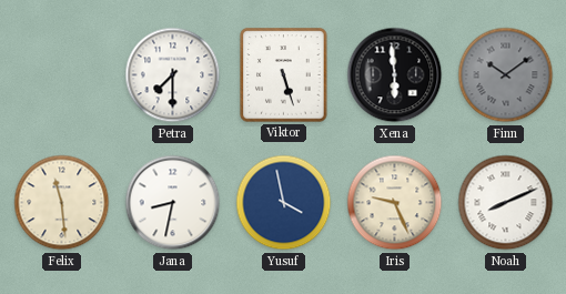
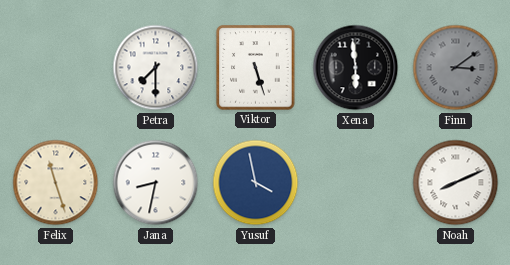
Finn: 10:09 -> 3:09 (456, 68)
Felix: 11:29 -> 11:27 (56, 183)
Iris: 9:26 -> none (395, 203)
